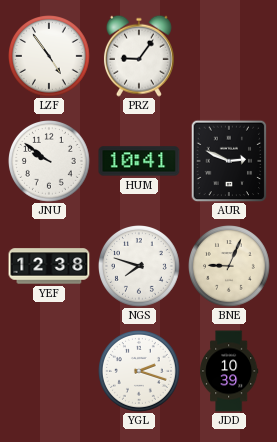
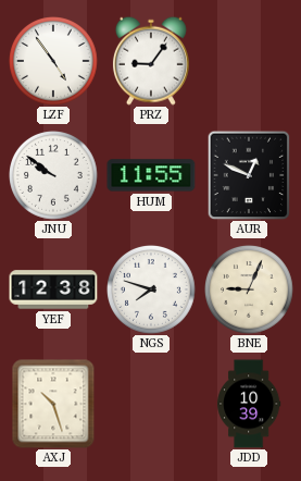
HUM: 10:41 -> 11:55 (151, 175)
AUR: 2:49 -> 12:49 (249, 175)
AXJ: none -> 10:27 (53, 404)
YGL: 2:18 -> none (140, 372)
